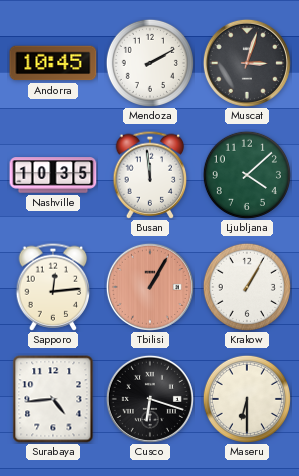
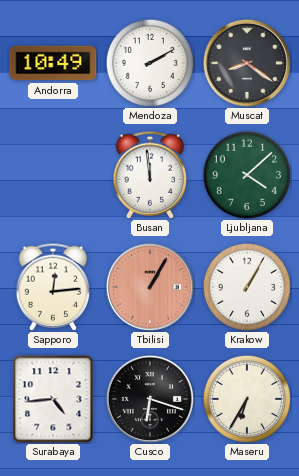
Andorra: 10:45 -> 10:49 (53, 63)
Muscat: 3:03 -> 8:21 (247, 63)
Nashville: 10:35 -> none (53, 175)
Maseru: 6:30 -> 6:35 (247, 399)
